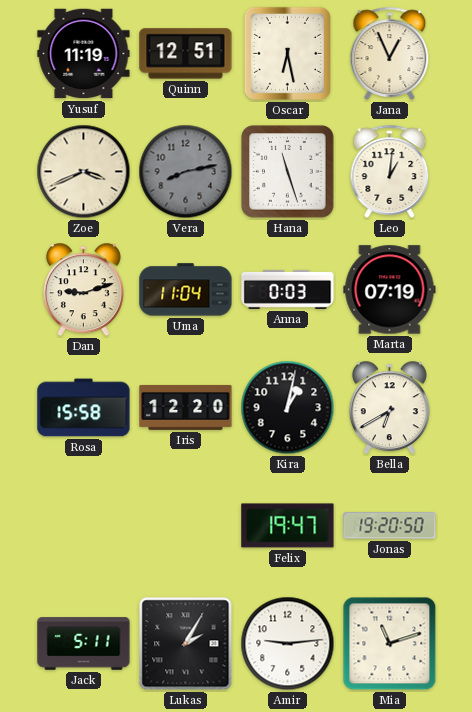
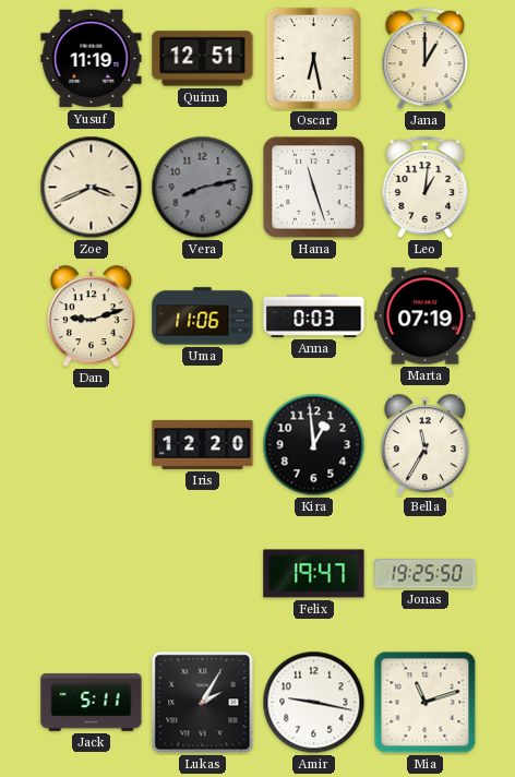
Jana: 12:56 -> 1:00 (426, 58)
Uma: 11:04 -> 11:06 (203, 316)
Rosa: 15:58 -> none (84, 408)
Kira: 1:02 -> 12:59 (314, 445)
Bella: 6:40 -> 11:35 (424, 445)
Jonas: 19:20 -> 19:25 (426, 574)
Amir: 9:14 -> 9:17 (314, 703)
